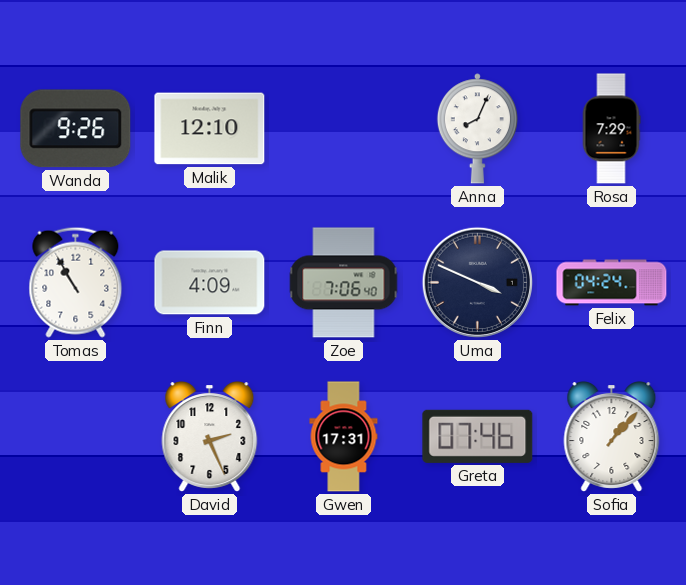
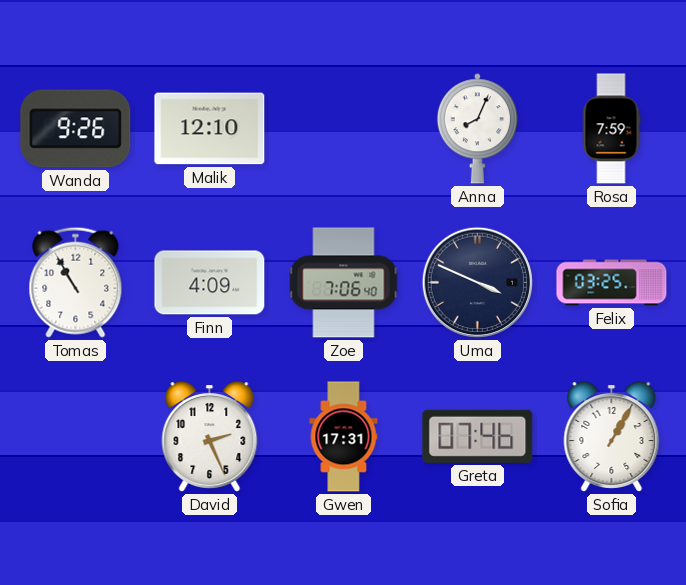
Rosa: 7:29 -> 7:59 (611, 129)
Felix: 04:24 -> 03:25 (612, 283)
Sofia: 1:07 -> 1:05 (612, 437)
